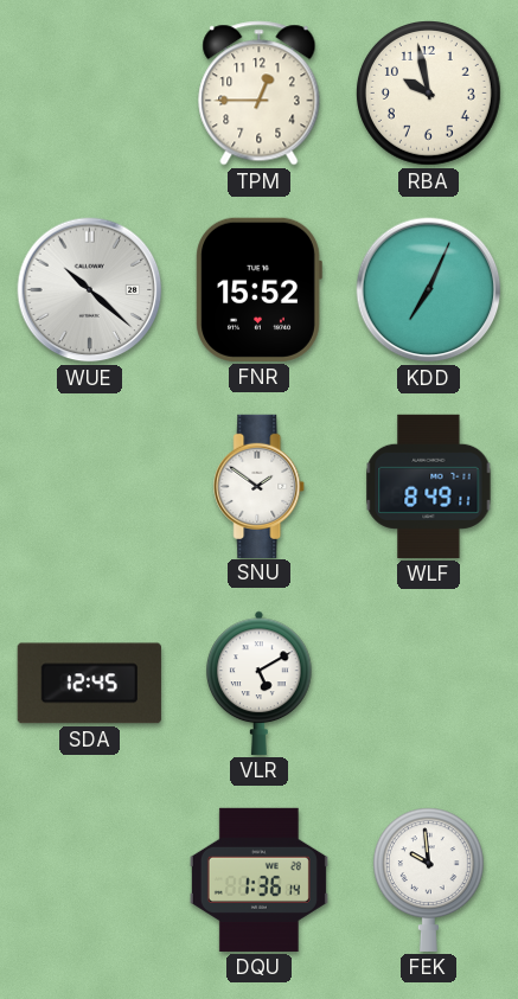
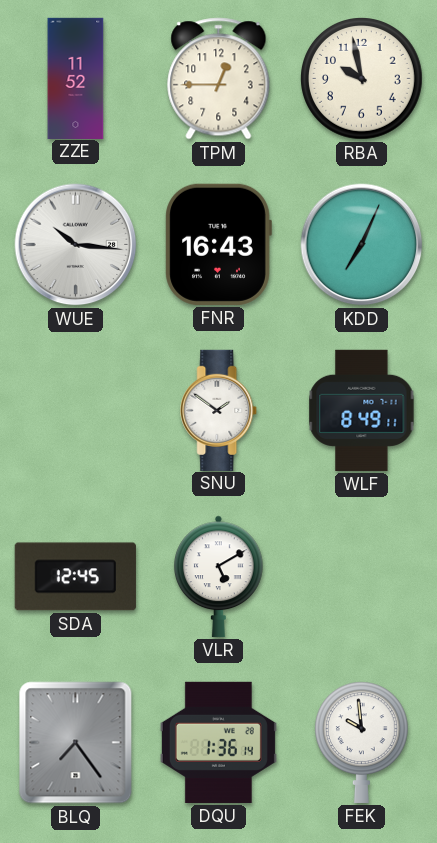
ZZE: none -> 11:52 (76, 78)
WUE: 10:22 -> 10:16 (76, 245)
FNR: 15:52 -> 16:43 (218, 244)
BLQ: none -> 7:24 (76, 743)
